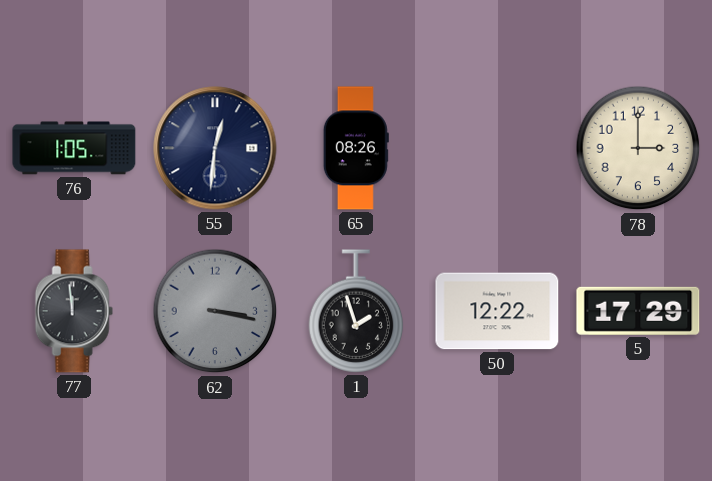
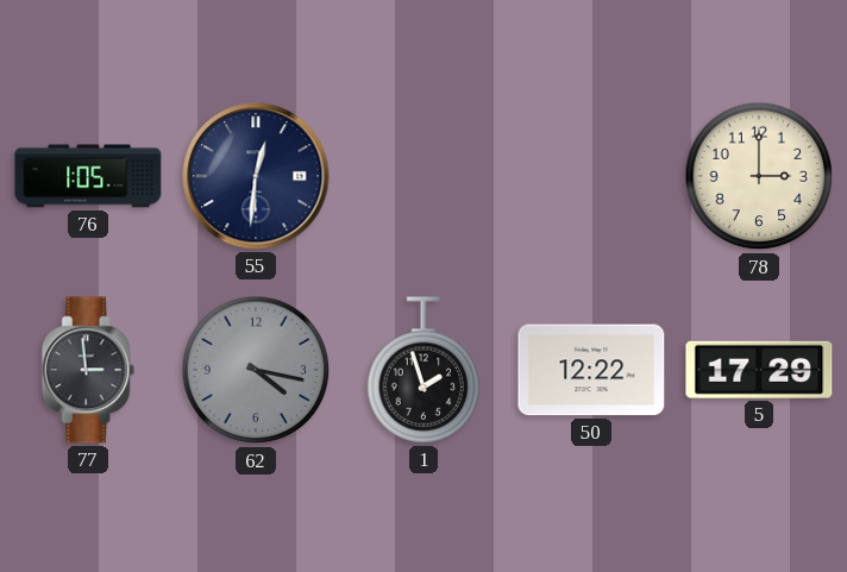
65: 08:26 -> none (356, 148)
77: 11:59 -> 2:59 (88, 370)
62: 3:17 -> 4:17 (256, 370)
